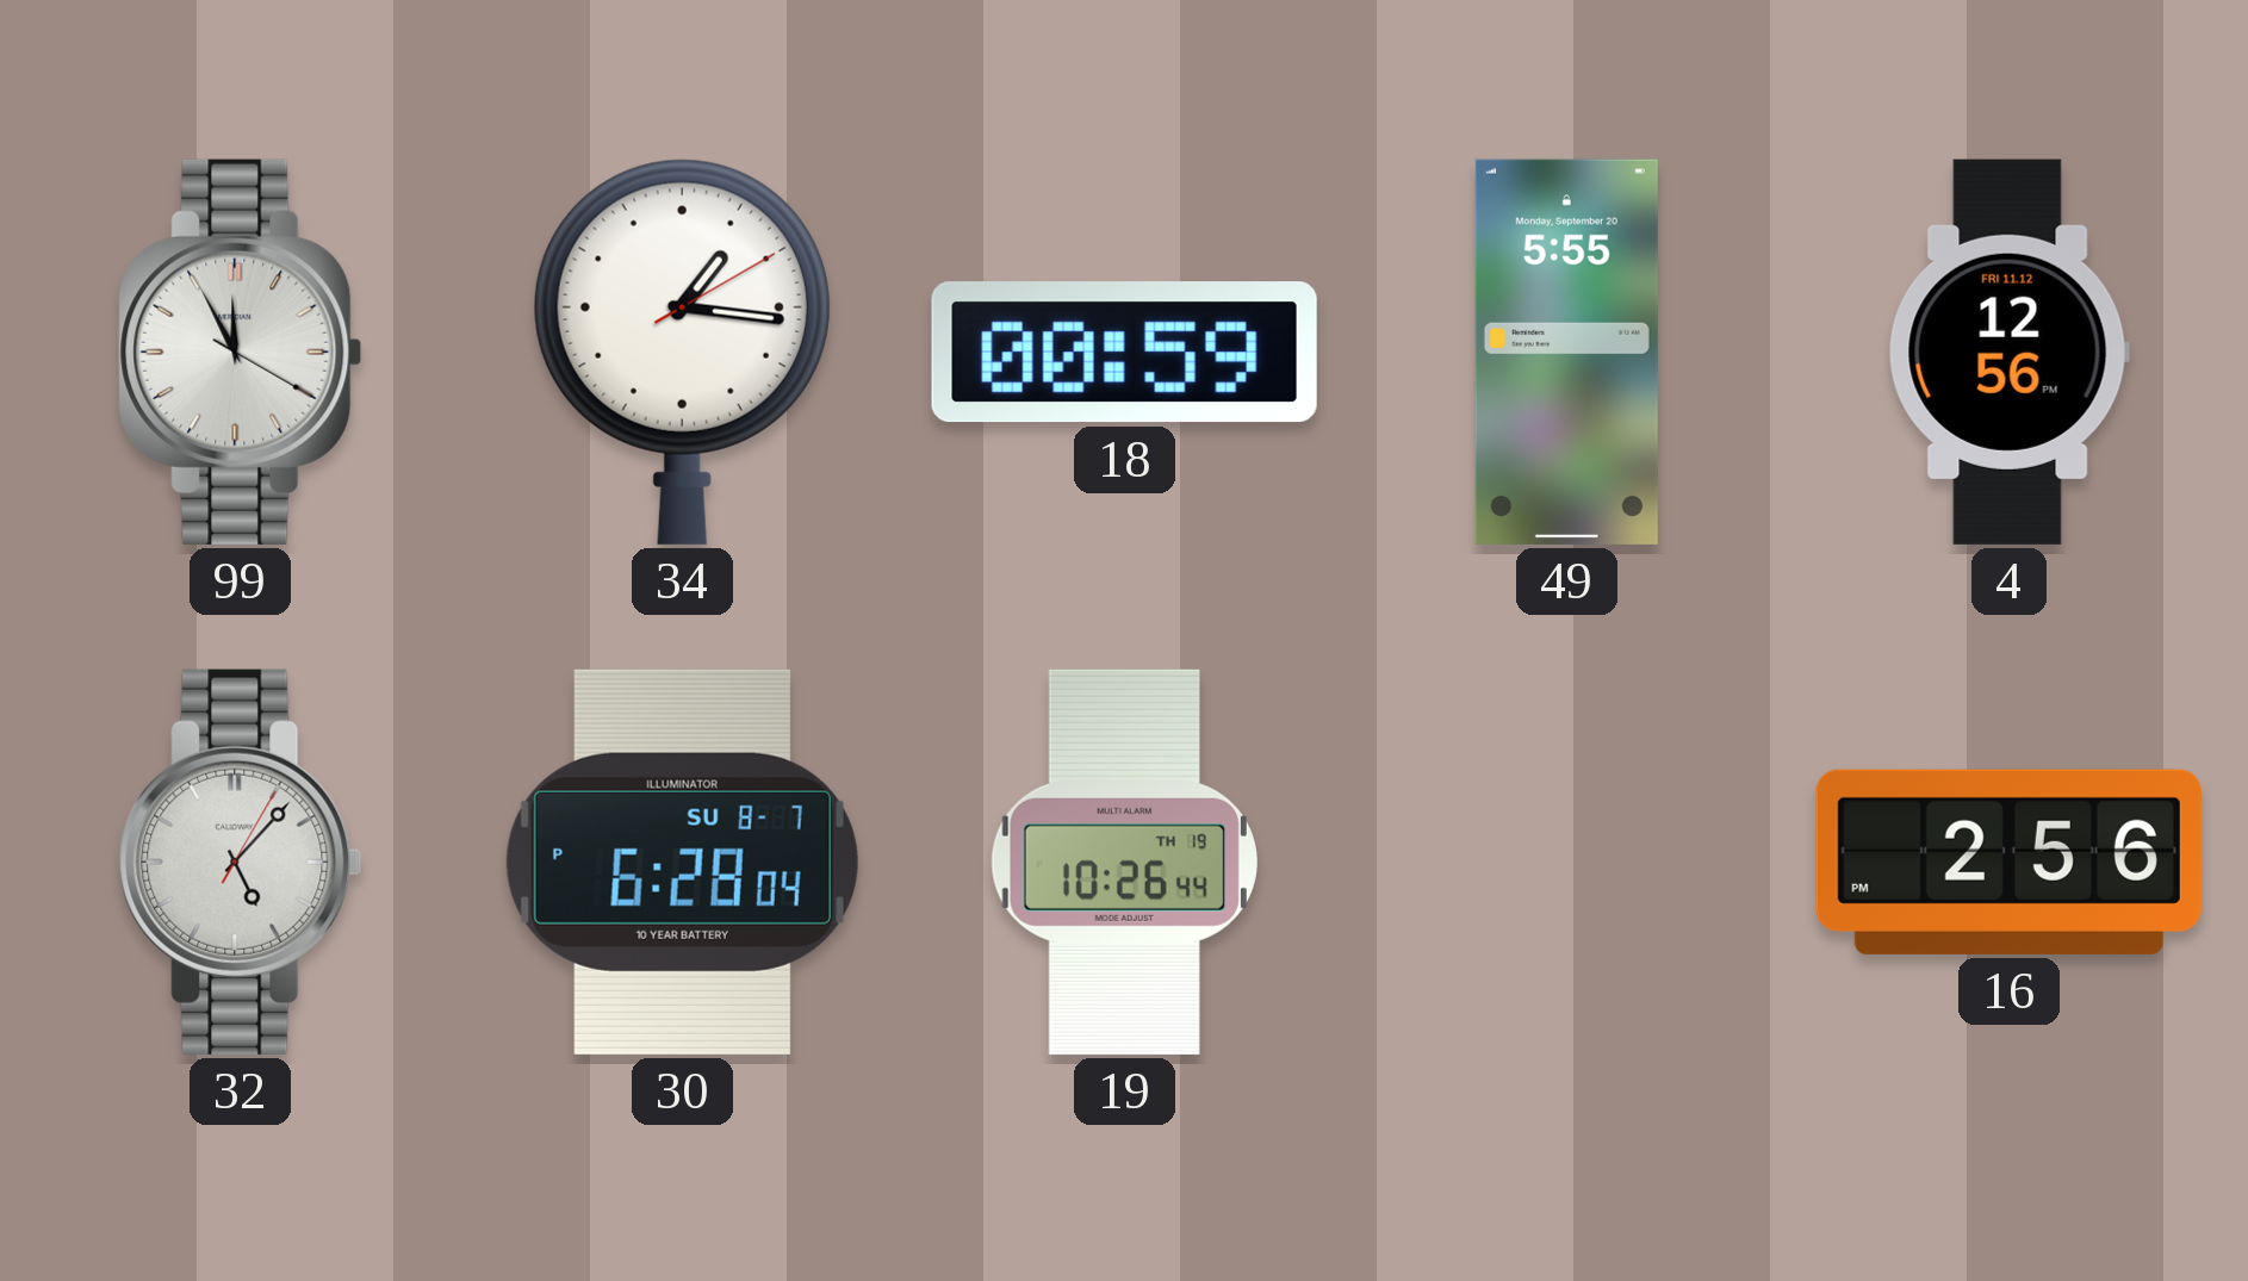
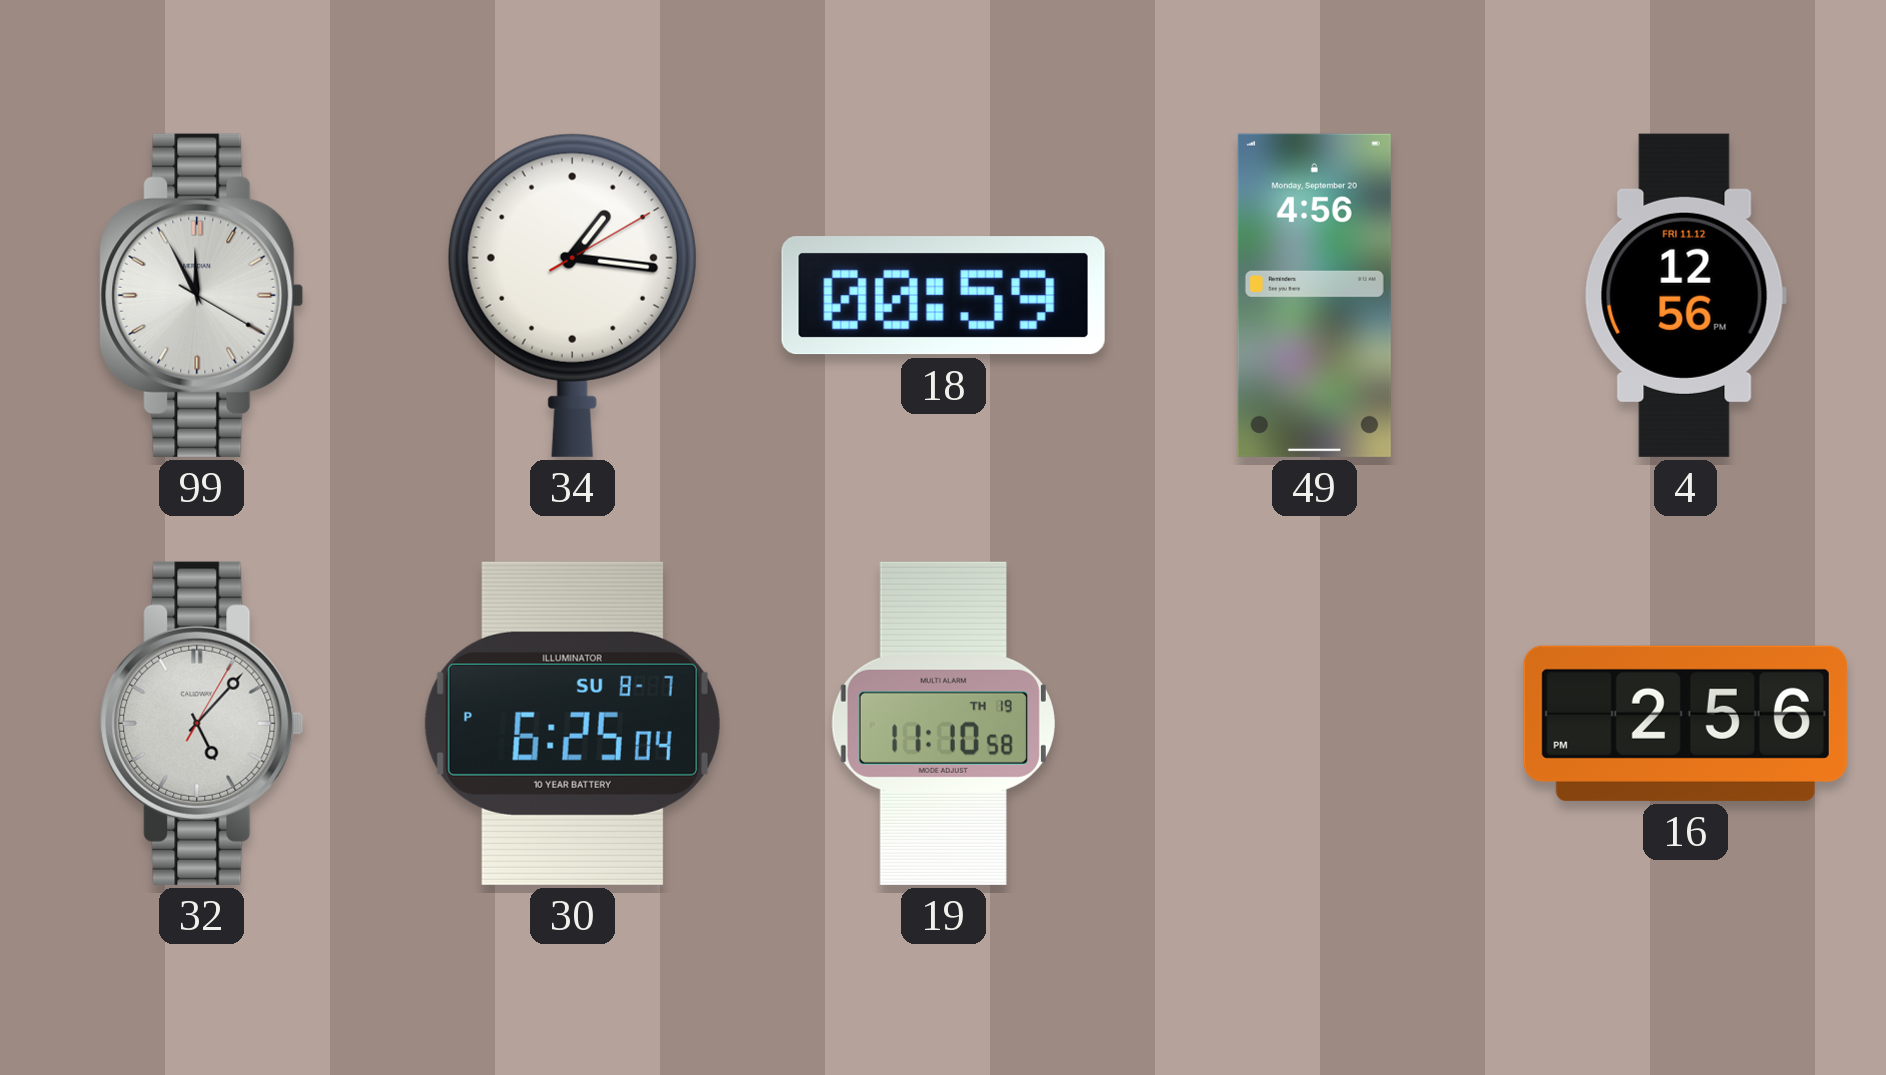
49: 5:55 -> 4:56 (1314, 295)
30: 6:28 -> 6:25 (572, 723)
19: 10:26 -> 11:10 (943, 723)
